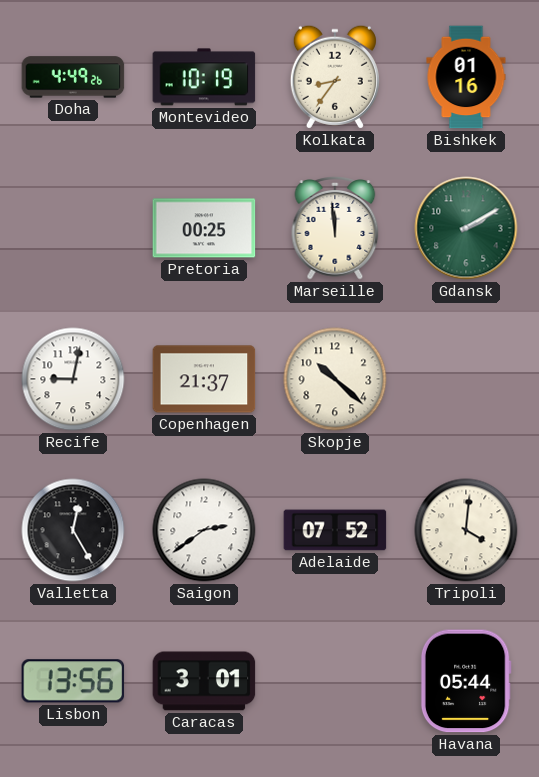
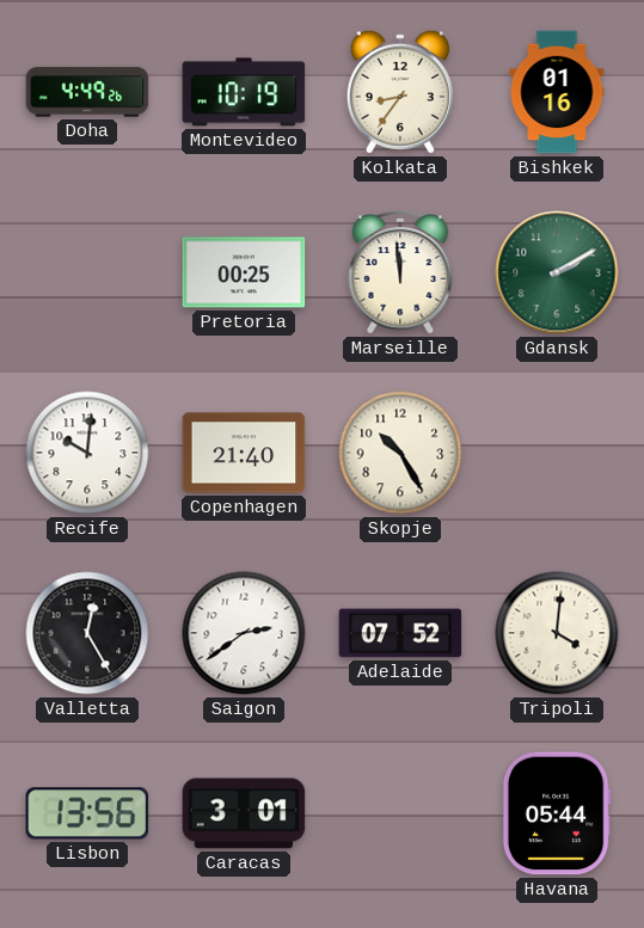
Recife: 9:02 -> 10:01 (87, 453)
Copenhagen: 21:37 -> 21:40 (244, 453)
Skopje: 10:22 -> 10:25 (400, 453)
